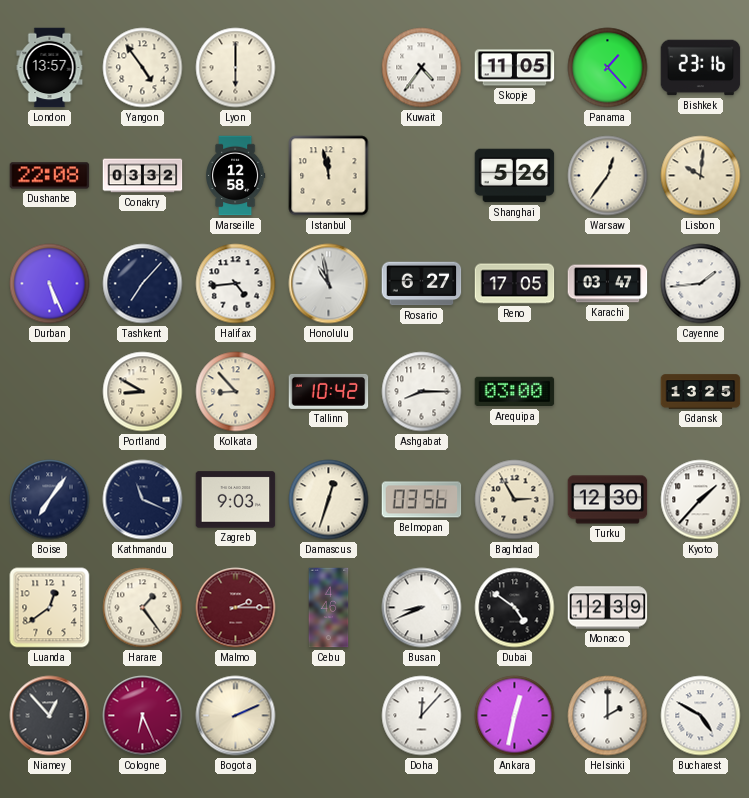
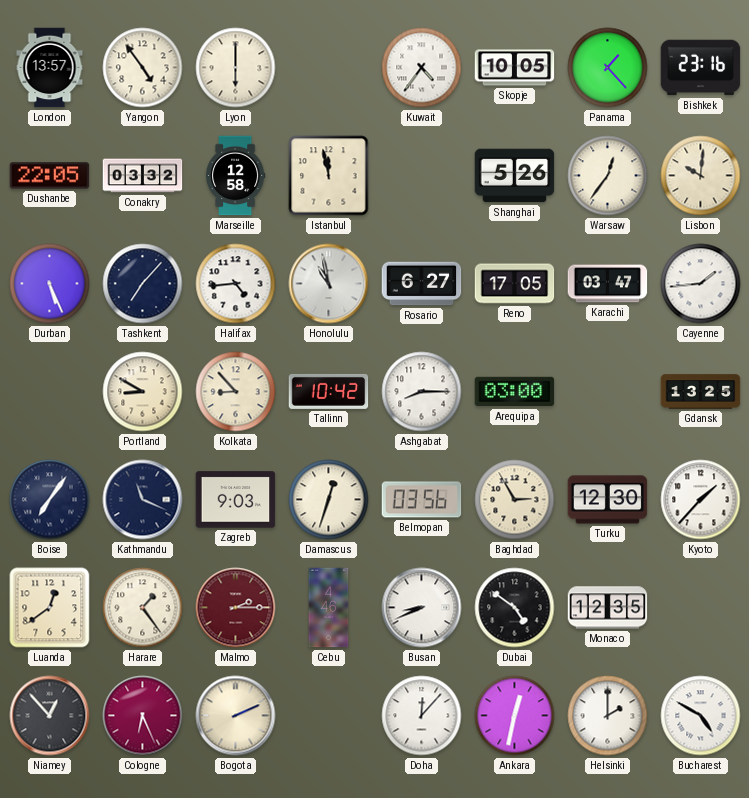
Skopje: 11:05 -> 10:05 (515, 68)
Dushanbe: 22:08 -> 22:05 (50, 176)
Monaco: 12:39 -> 12:35 (608, 608)
